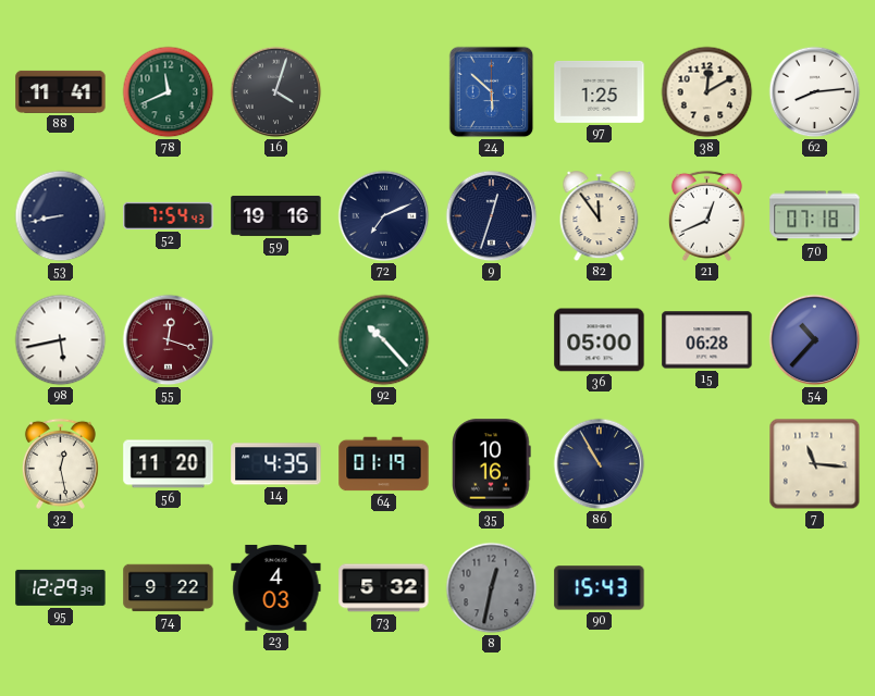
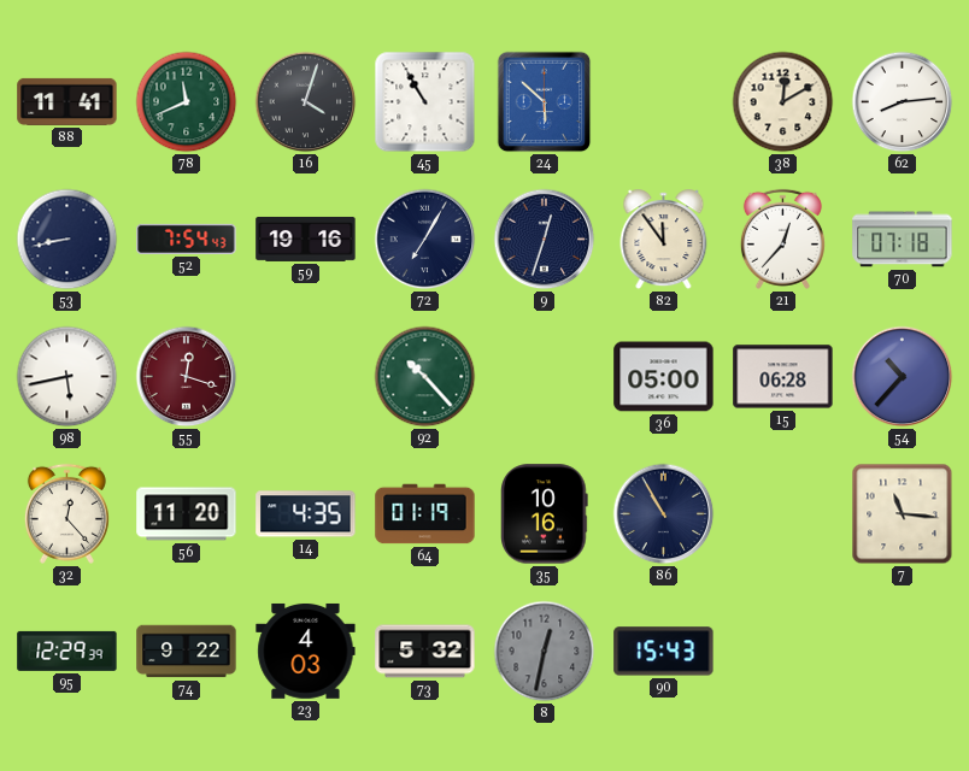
45: none -> 10:55 (425, 102)
97: 1:25 -> none (600, 91)
72: 7:11 -> 7:05 (425, 240)
21: 12:41 -> 12:37 (782, 239)
32: 12:28 -> 12:23 (66, 513)
